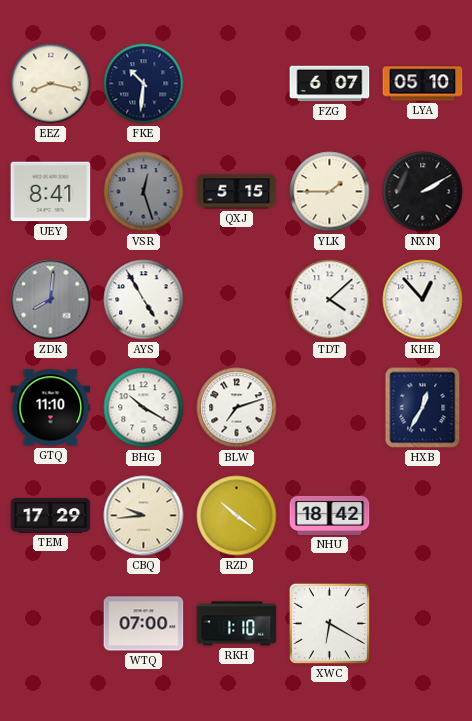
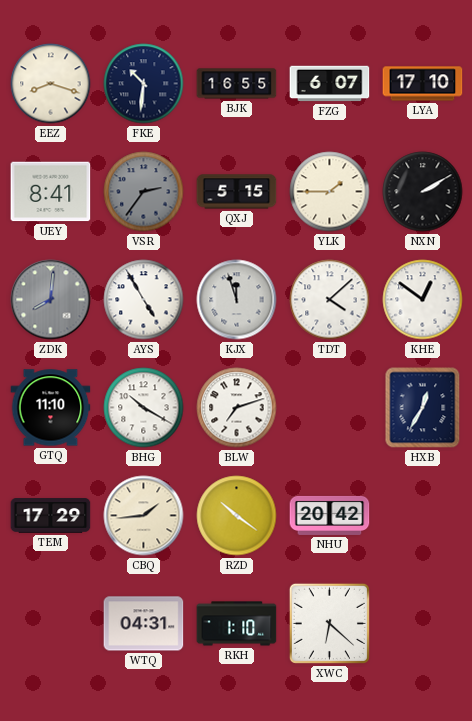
EEZ: 8:17 -> 8:18 (51, 84)
BJK: none -> 16:55 (237, 84)
LYA: 05:10 -> 17:10 (423, 84)
VSR: 12:27 -> 2:36 (144, 192)
KJX: none -> 11:57 (237, 300)
KHE: 12:53 -> 12:51 (423, 300)
CBQ: 9:44 -> 1:44 (144, 516)
NHU: 18:42 -> 20:42 (330, 515)
WTQ: 07:00 -> 04:31 (144, 624)
XWC: 6:20 -> 6:22 (329, 623)
